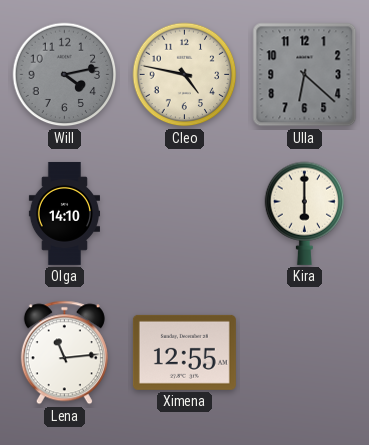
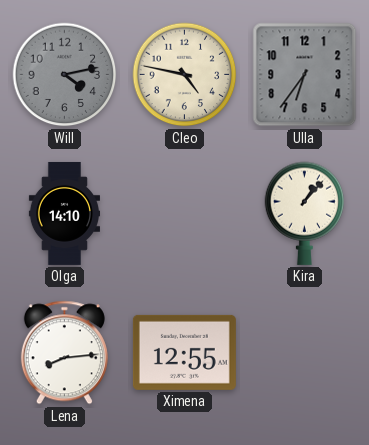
Ulla: 6:22 -> 6:36 (305, 75)
Kira: 6:00 -> 1:07 (305, 213)
Lena: 11:14 -> 8:14 (64, 353)
